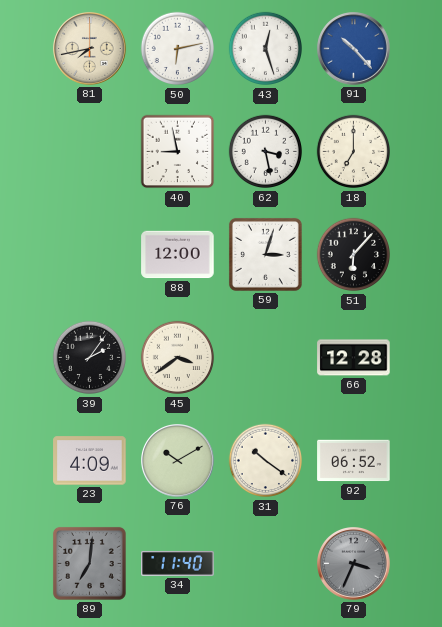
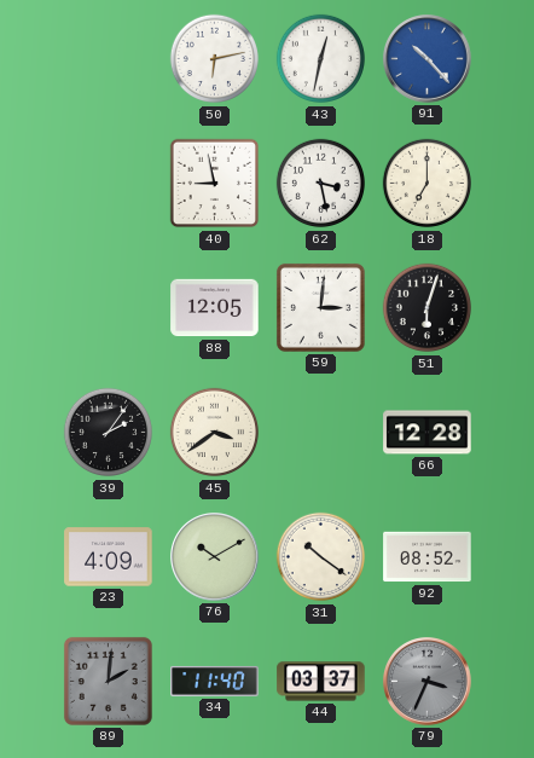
81: 7:43 -> none (90, 49)
43: 12:27 -> 12:32 (321, 59)
88: 12:00 -> 12:05 (215, 308)
59: 3:03 -> 3:01 (320, 307)
51: 6:07 -> 6:03 (428, 308)
92: 06:52 -> 08:52 (428, 557)
89: 7:01 -> 2:01 (108, 681)
44: none -> 03:37 (321, 682)
